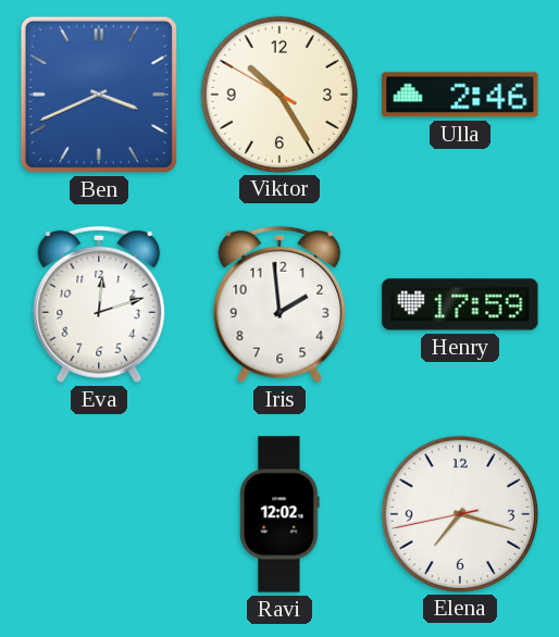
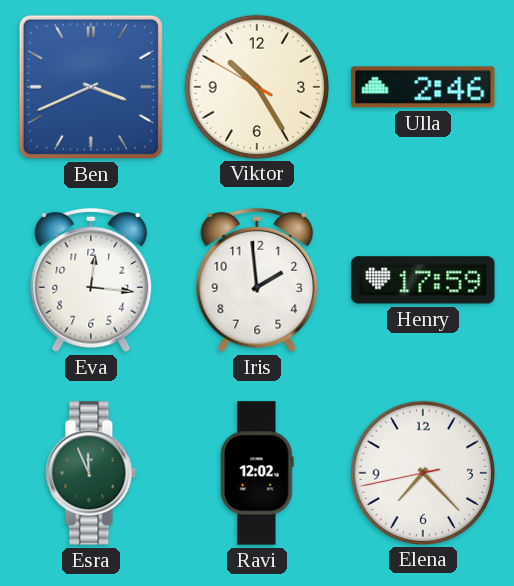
Eva: 12:12 -> 12:16 (91, 280)
Esra: none -> 11:56 (91, 473)
Elena: 7:17 -> 7:22 (422, 472)
